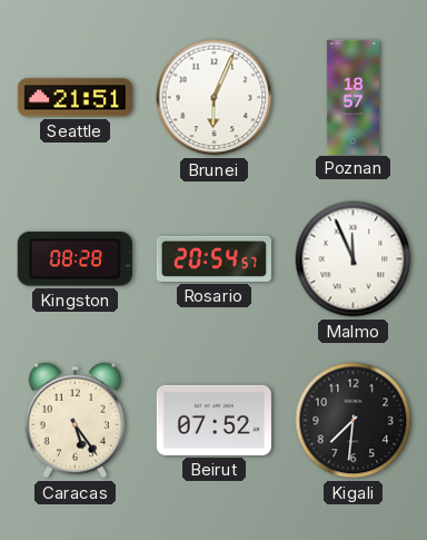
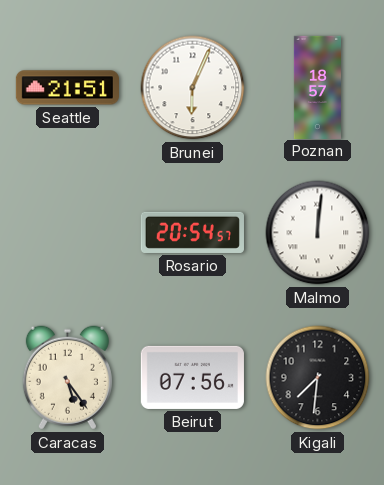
Kingston: 08:28 -> none (75, 259)
Malmo: 11:56 -> 12:01 (318, 233)
Beirut: 07:52 -> 07:56 (192, 377)
